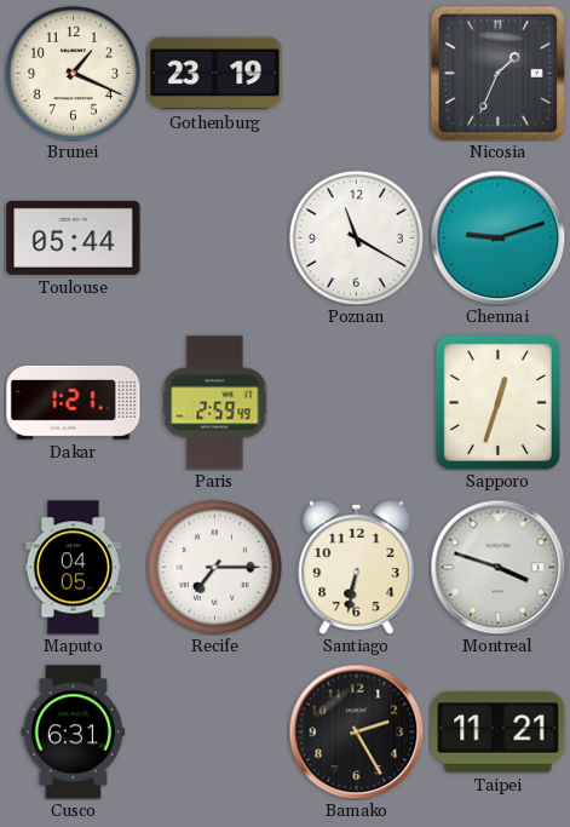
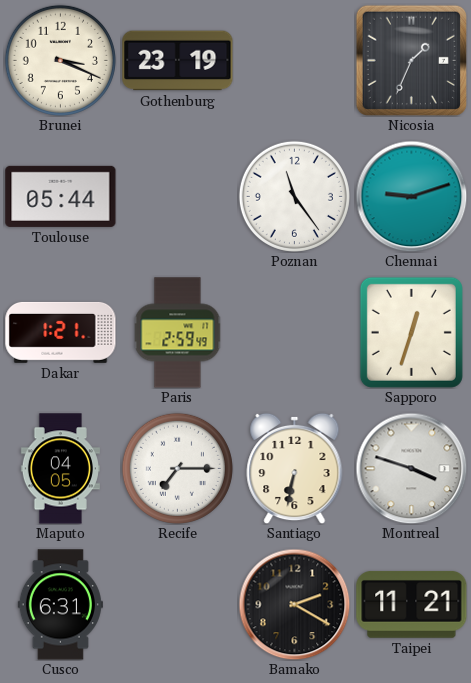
Brunei: 1:19 -> 3:19 (60, 60)
Poznan: 11:20 -> 11:24 (294, 196)
Bamako: 2:25 -> 2:20 (294, 604)
